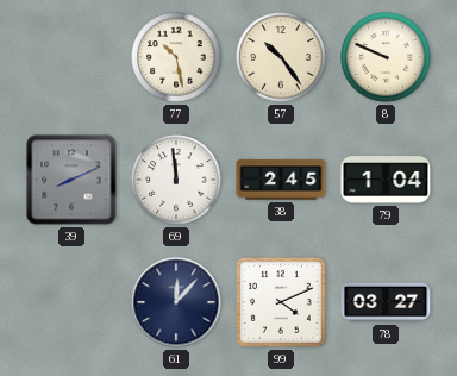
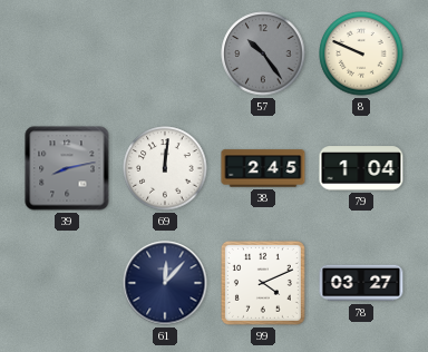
77: 10:28 -> none (176, 57)
57 dial: cream -> grey (263, 53)
39: 8:11 -> 8:13 (67, 168)
69: 11:59 -> 12:01 (165, 168)
